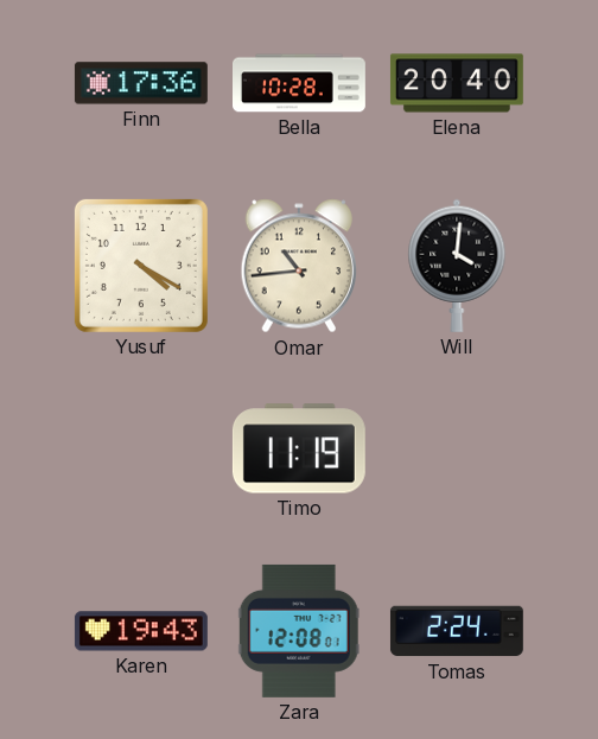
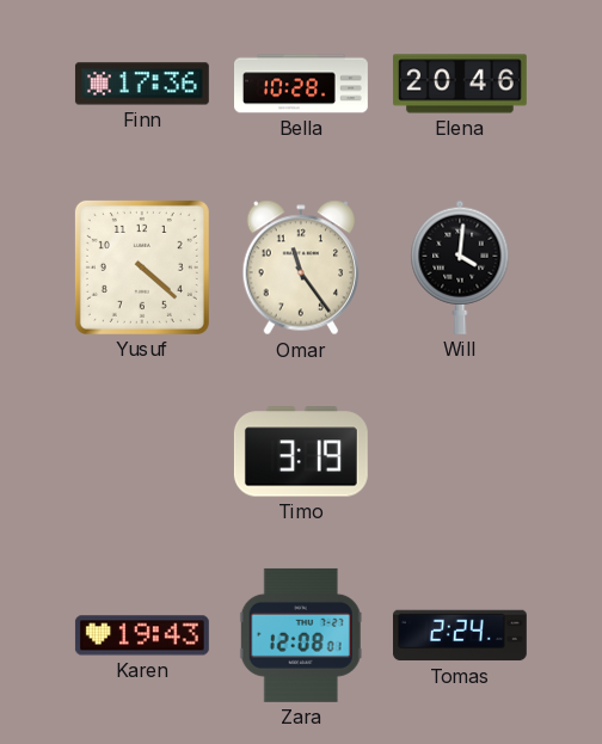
Elena: 20:40 -> 20:46 (460, 84)
Yusuf: 4:20 -> 4:22 (142, 268)
Omar: 10:44 -> 11:24 (301, 268)
Timo: 11:19 -> 3:19 (301, 451)
